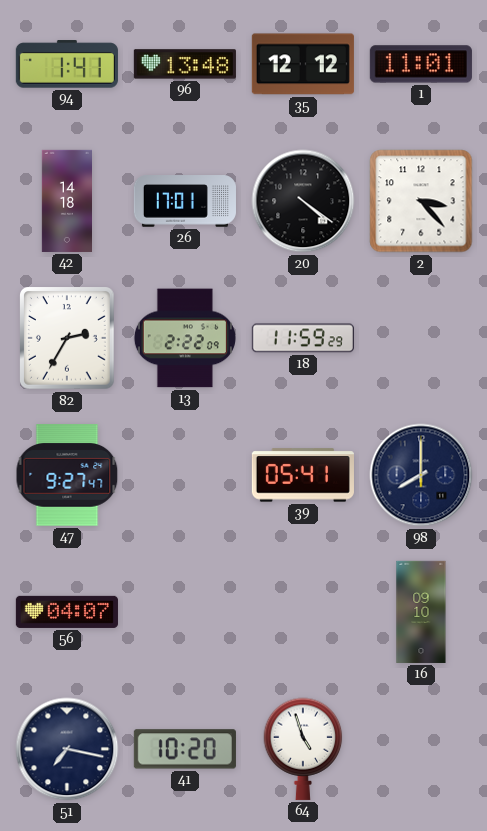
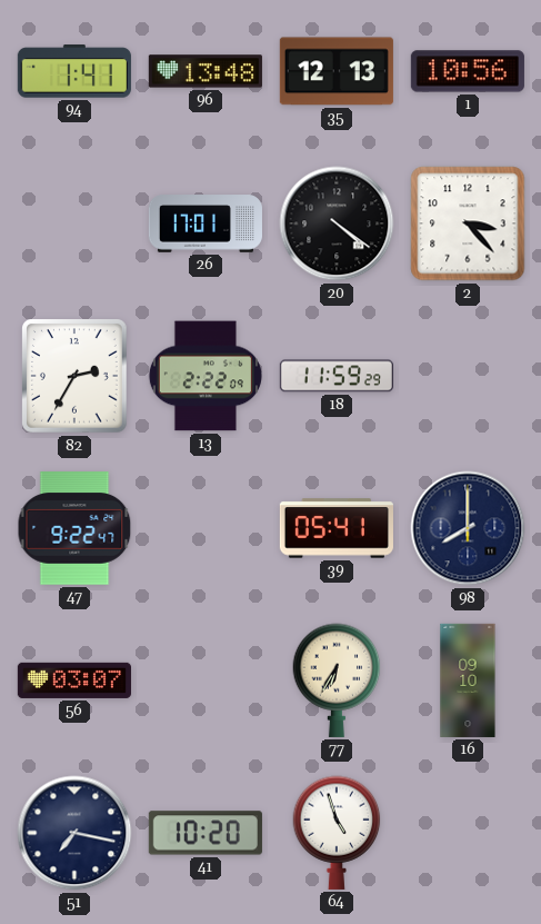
35: 12:12 -> 12:13 (337, 71)
1: 11:01 -> 10:56 (468, 71)
42: 14:18 -> none (66, 201)
47: 9:27 -> 9:22 (74, 528)
56: 04:07 -> 03:07 (74, 680)
77: none -> 6:35 (337, 680)
